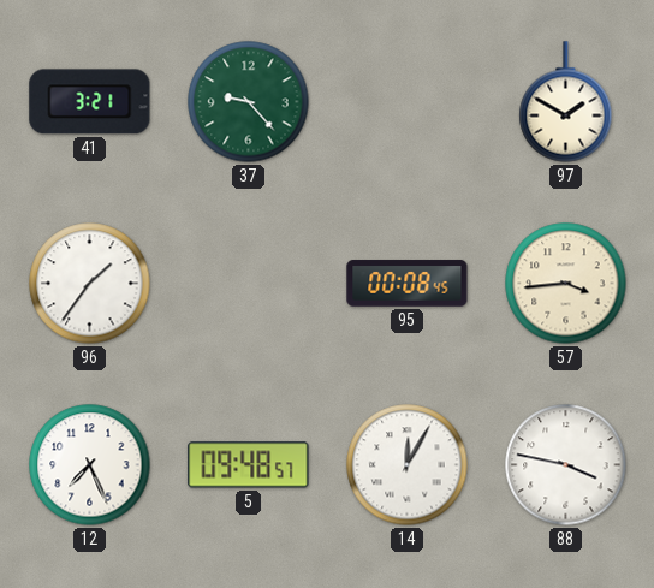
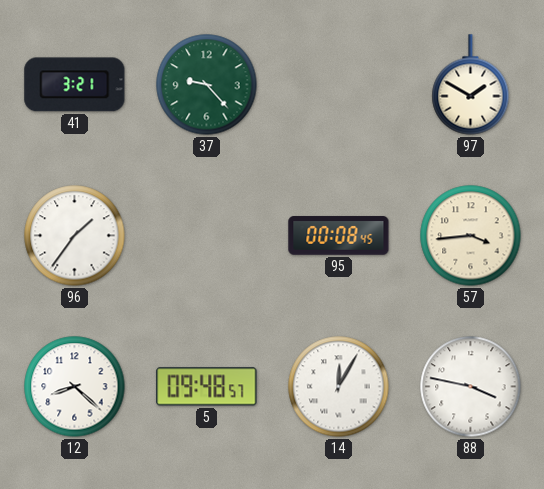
12: 7:26 -> 8:22 (75, 387)
